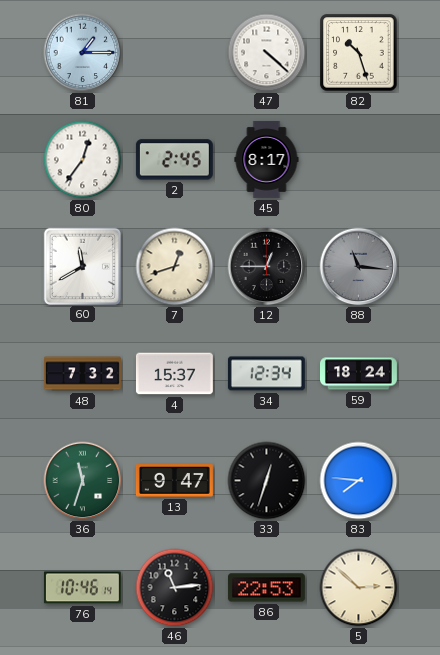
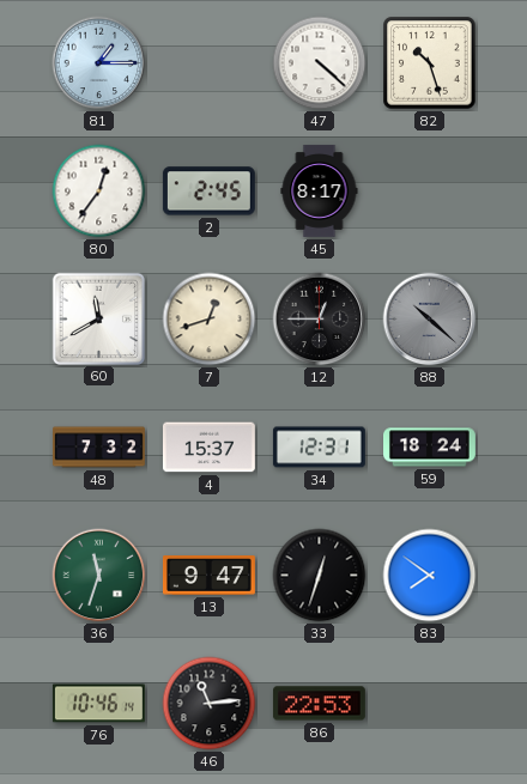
88: 11:16 -> 10:22 (430, 320)
34: 12:34 -> 12:31 (319, 448)
83: 7:46 -> 7:51 (430, 576)
5: 2:52 -> none (359, 588)
